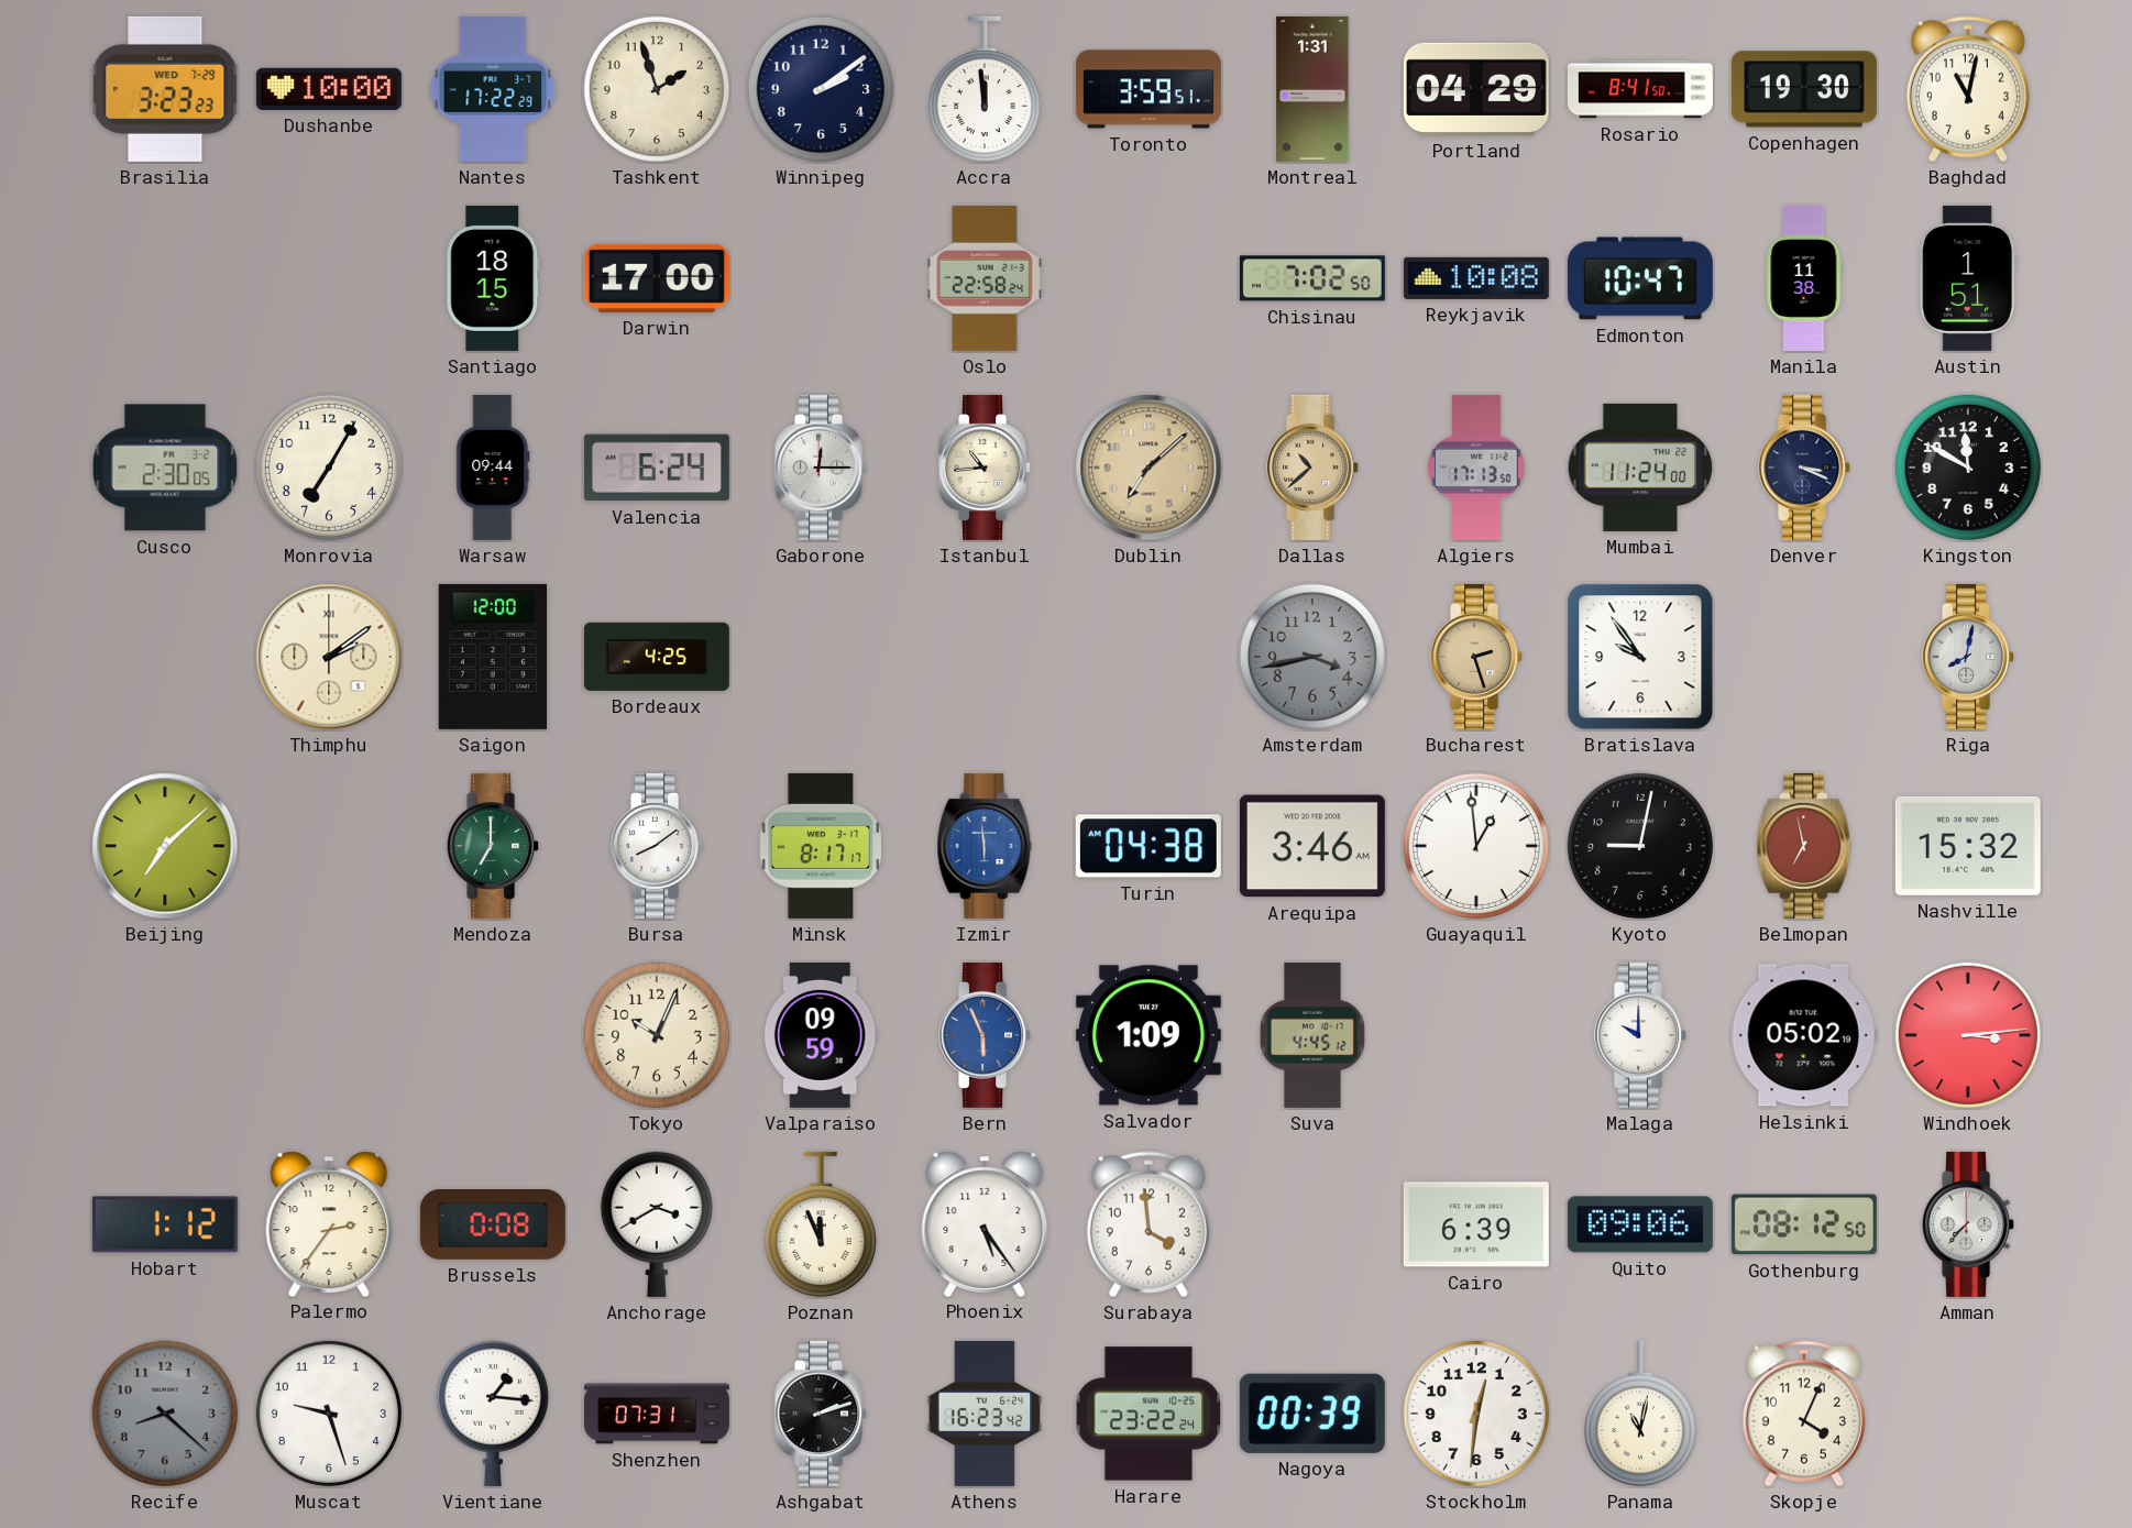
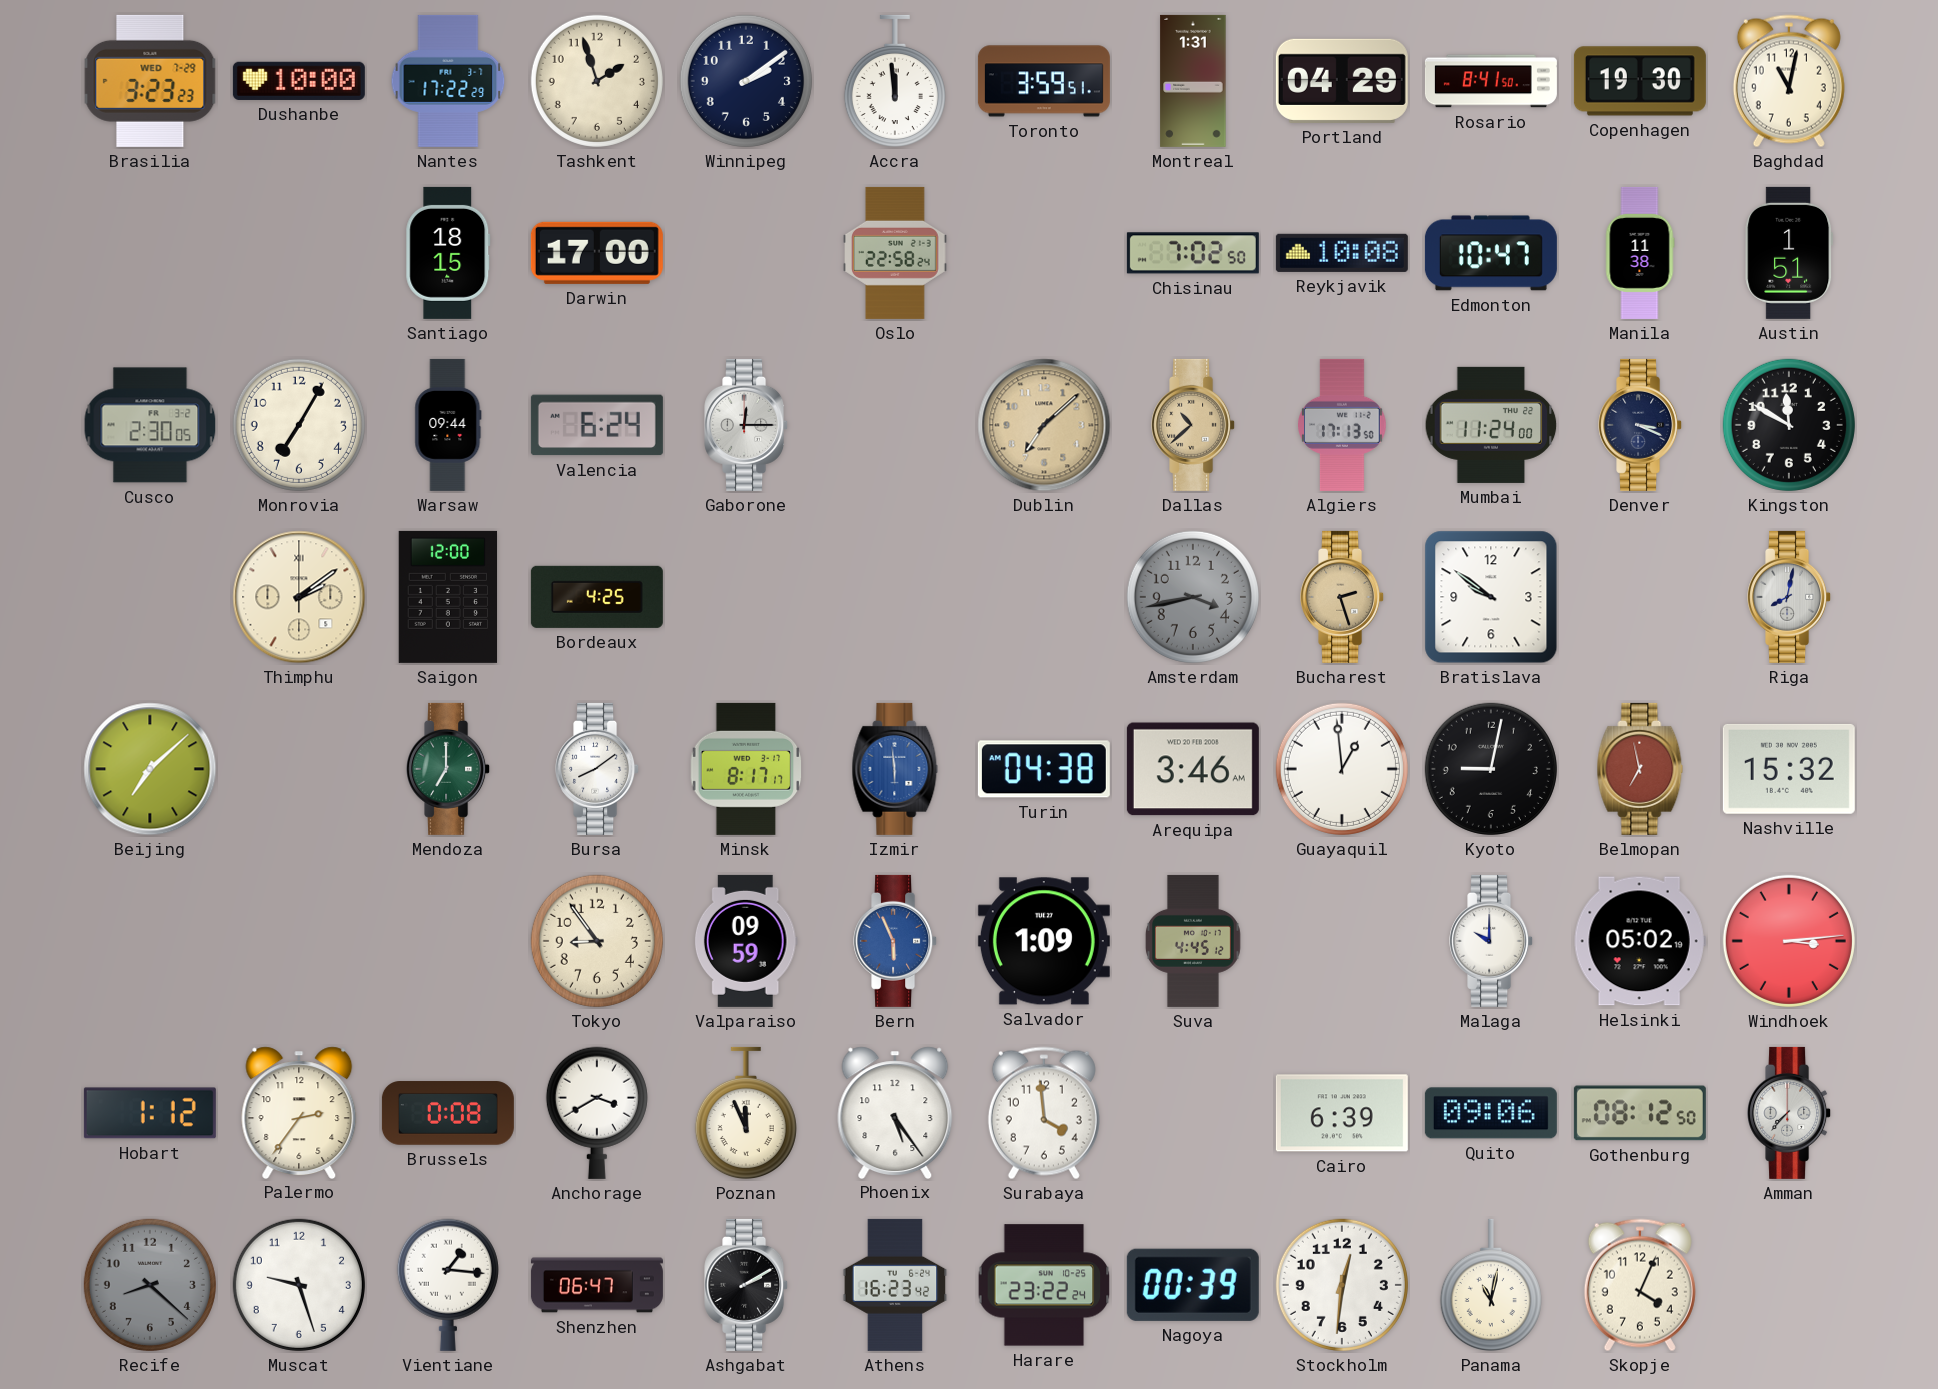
Istanbul: 10:44 -> none (986, 468)
Bratislava: 9:54 -> 9:51 (1491, 597)
Tokyo: 10:04 -> 8:54 (597, 941)
Shenzhen: 07:31 -> 06:47 (597, 1285)
Ashgabat: 2:12 -> 2:10 (747, 1285)
